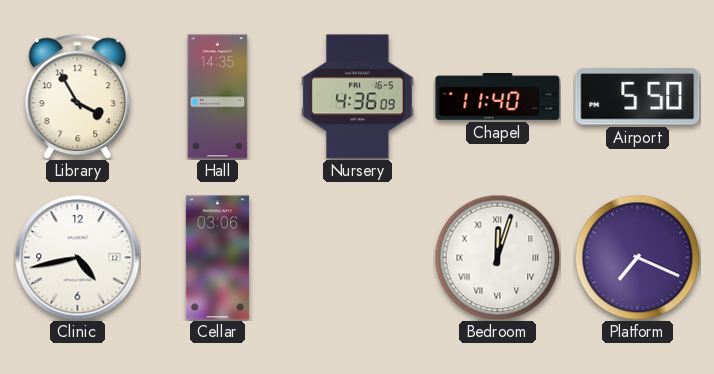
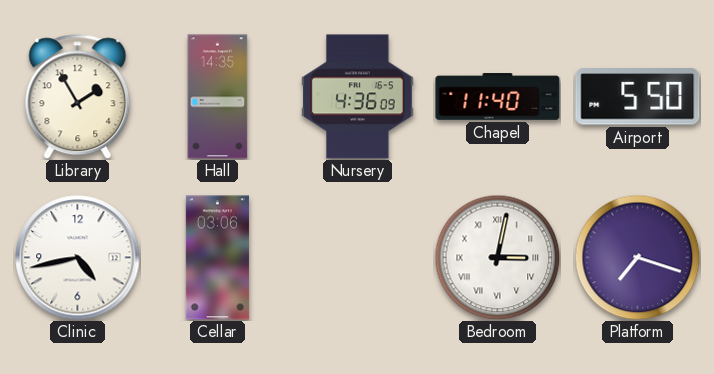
Library: 3:55 -> 1:55 (78, 97)
Bedroom: 12:03 -> 3:02 (497, 257)
Platform: 7:19 -> 7:18 (637, 257)
